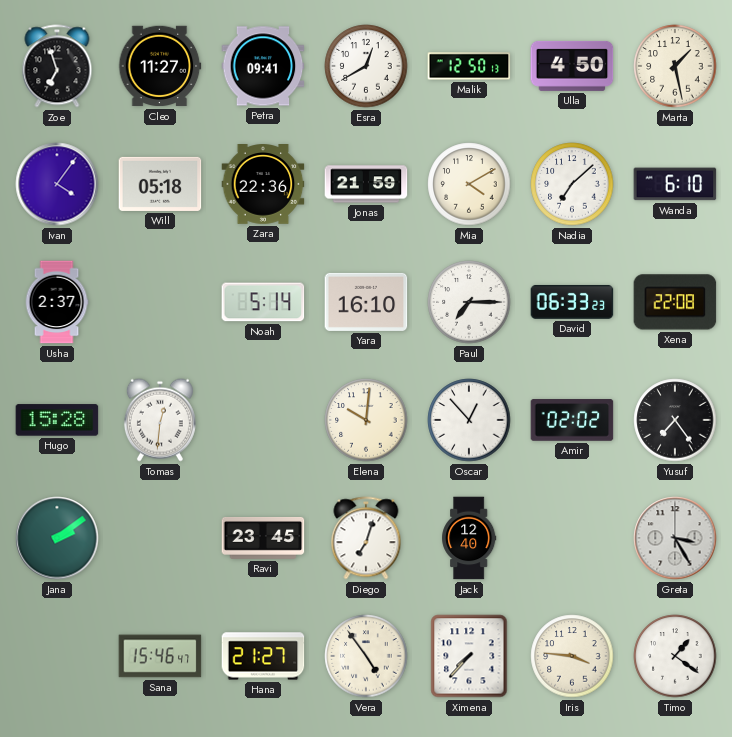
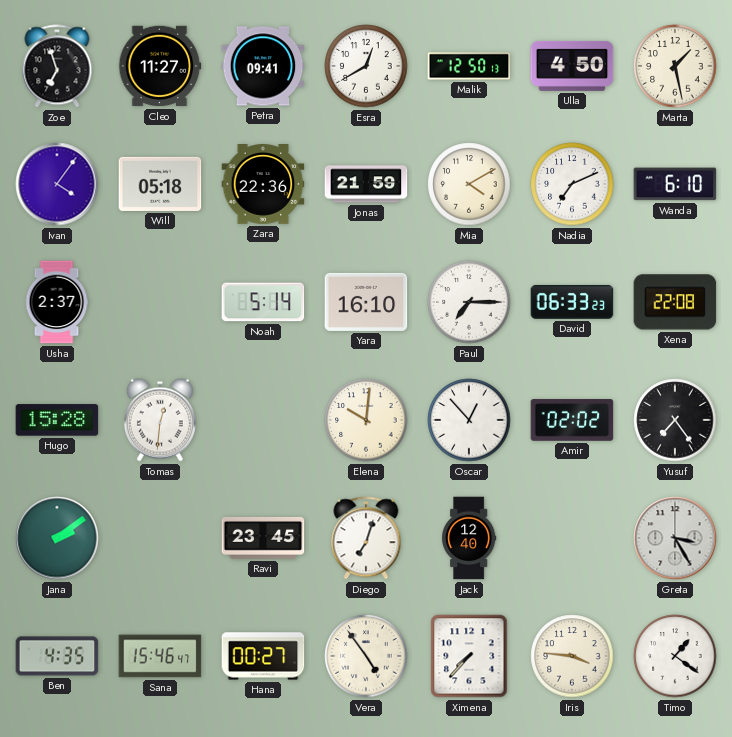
Nadia: 7:08 -> 7:11 (572, 184)
Ben: none -> 4:35 (57, 656)
Hana: 21:27 -> 00:27 (263, 656)
